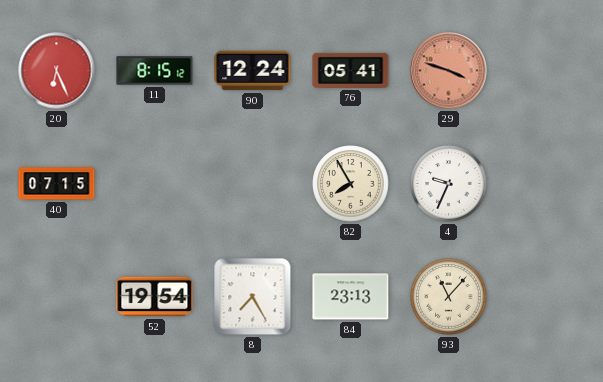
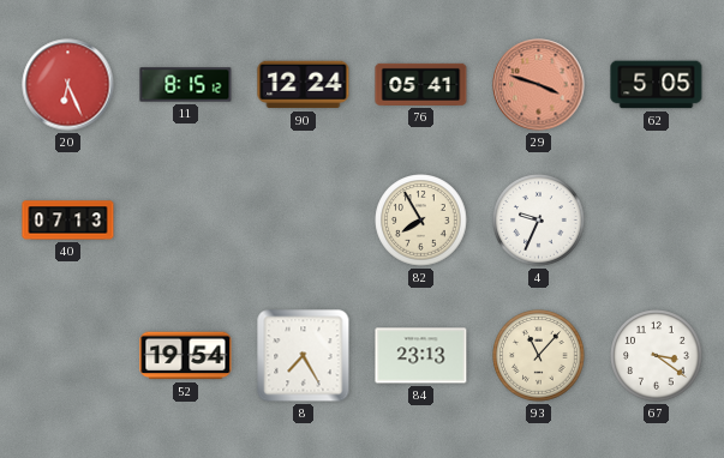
62: none -> 5:05 (657, 85)
40: 07:15 -> 07:13 (68, 221)
67: none -> 3:21 (657, 356)
